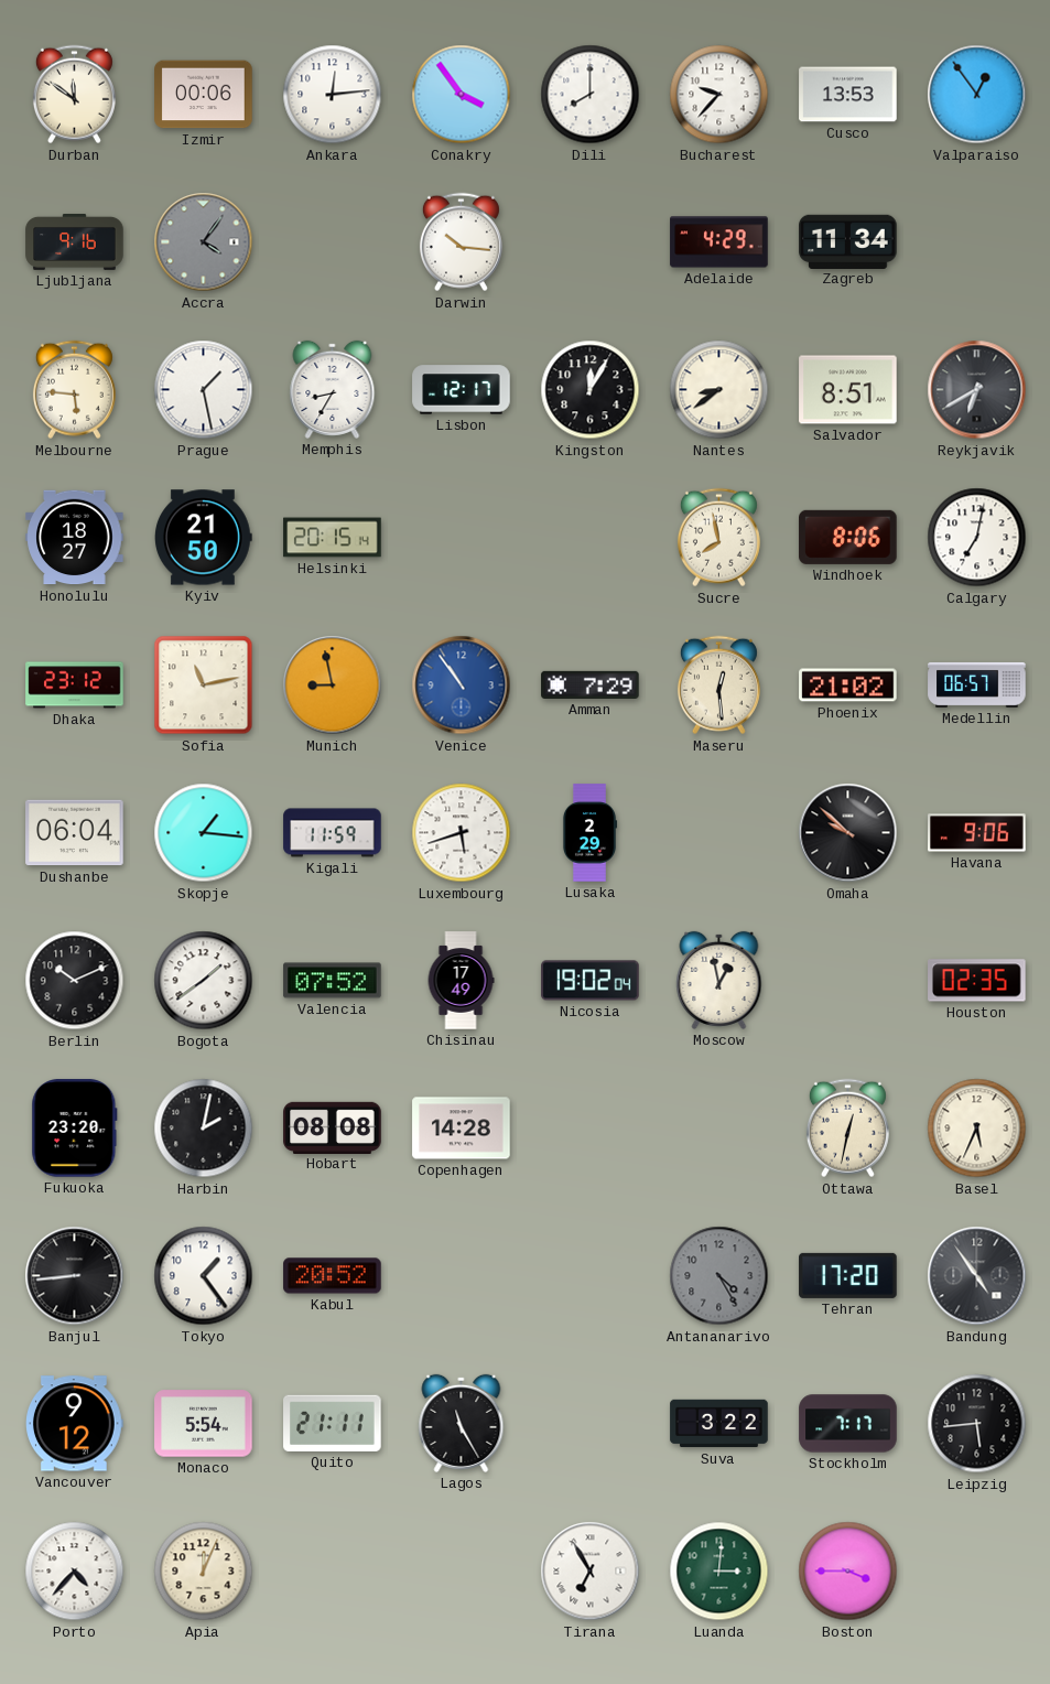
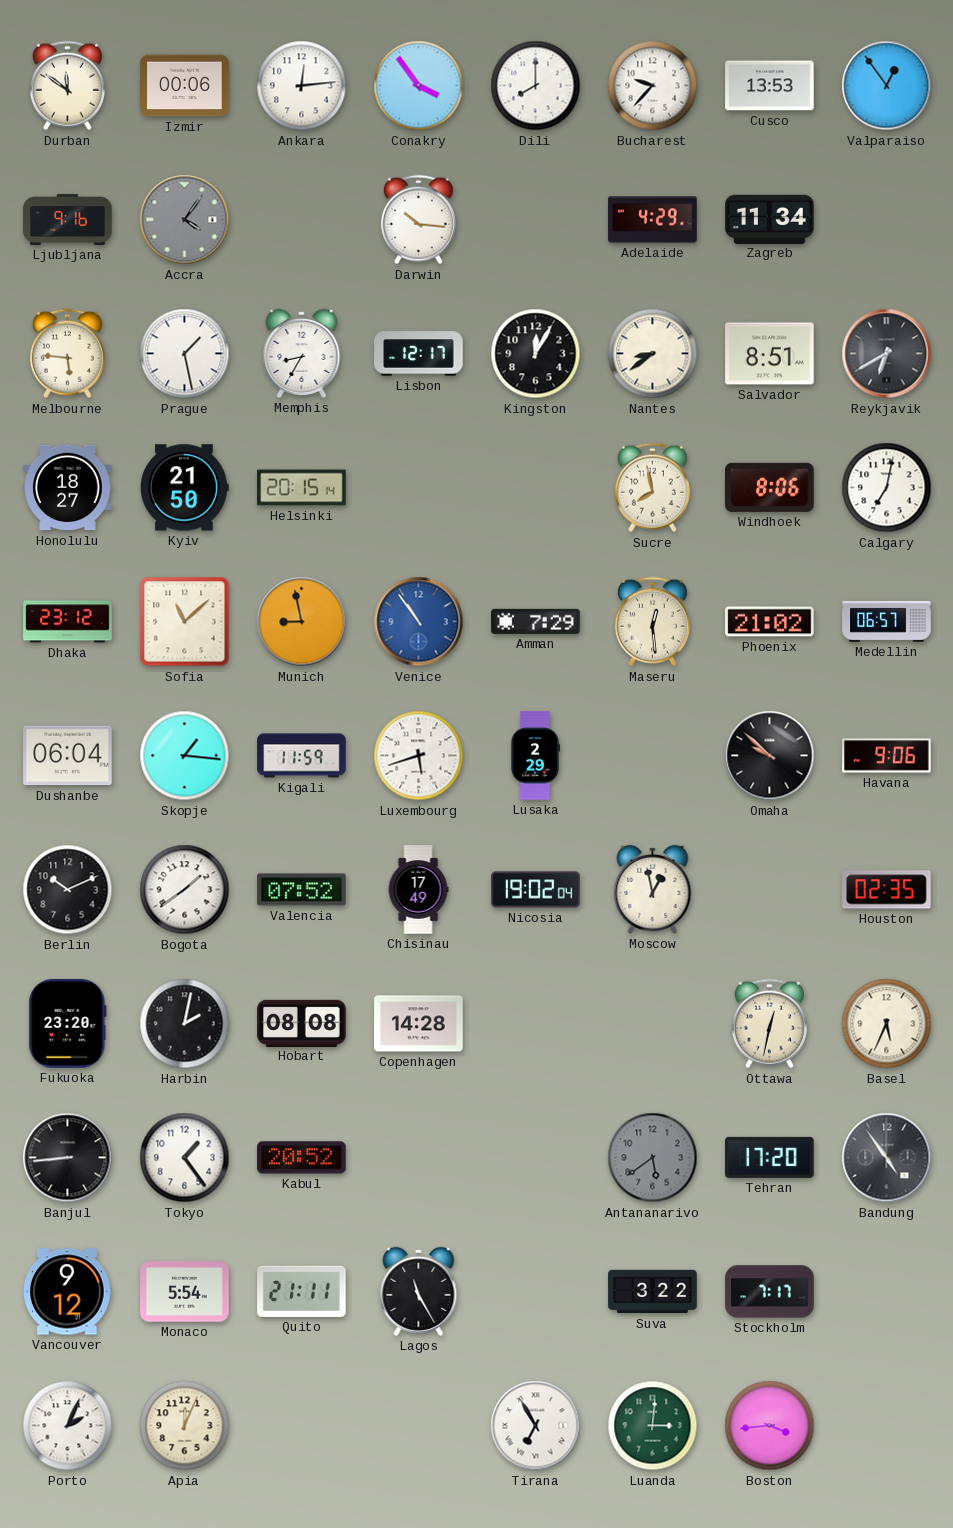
Sofia: 11:13 -> 11:08 (185, 622)
Antananarivo: 4:25 -> 5:39 (653, 1158)
Leipzig: 5:44 -> none (977, 1424)
Porto: 4:37 -> 2:04 (68, 1426)
Boston: 3:45 -> 3:44 (770, 1426)
